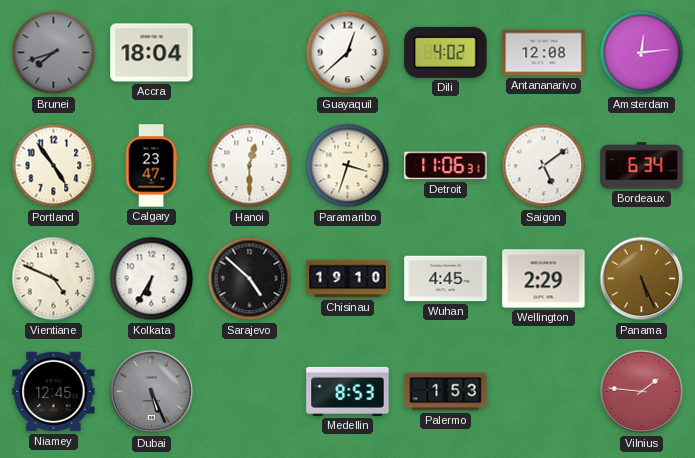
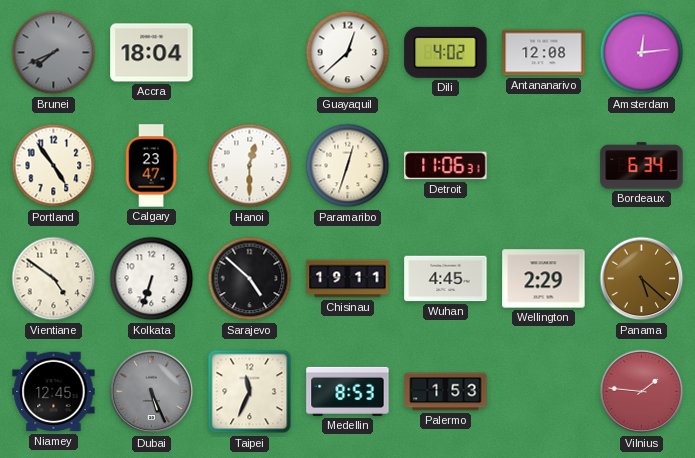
Brunei: 7:42 -> 7:41 (54, 53)
Paramaribo: 3:33 -> 12:33 (348, 166)
Saigon: 5:09 -> none (544, 166)
Vientiane: 4:49 -> 4:51 (54, 279)
Kolkata: 6:35 -> 6:33 (152, 279)
Chisinau: 19:10 -> 19:11 (348, 279)
Panama: 5:26 -> 5:22 (642, 279)
Taipei: none -> 11:34 (250, 392)
